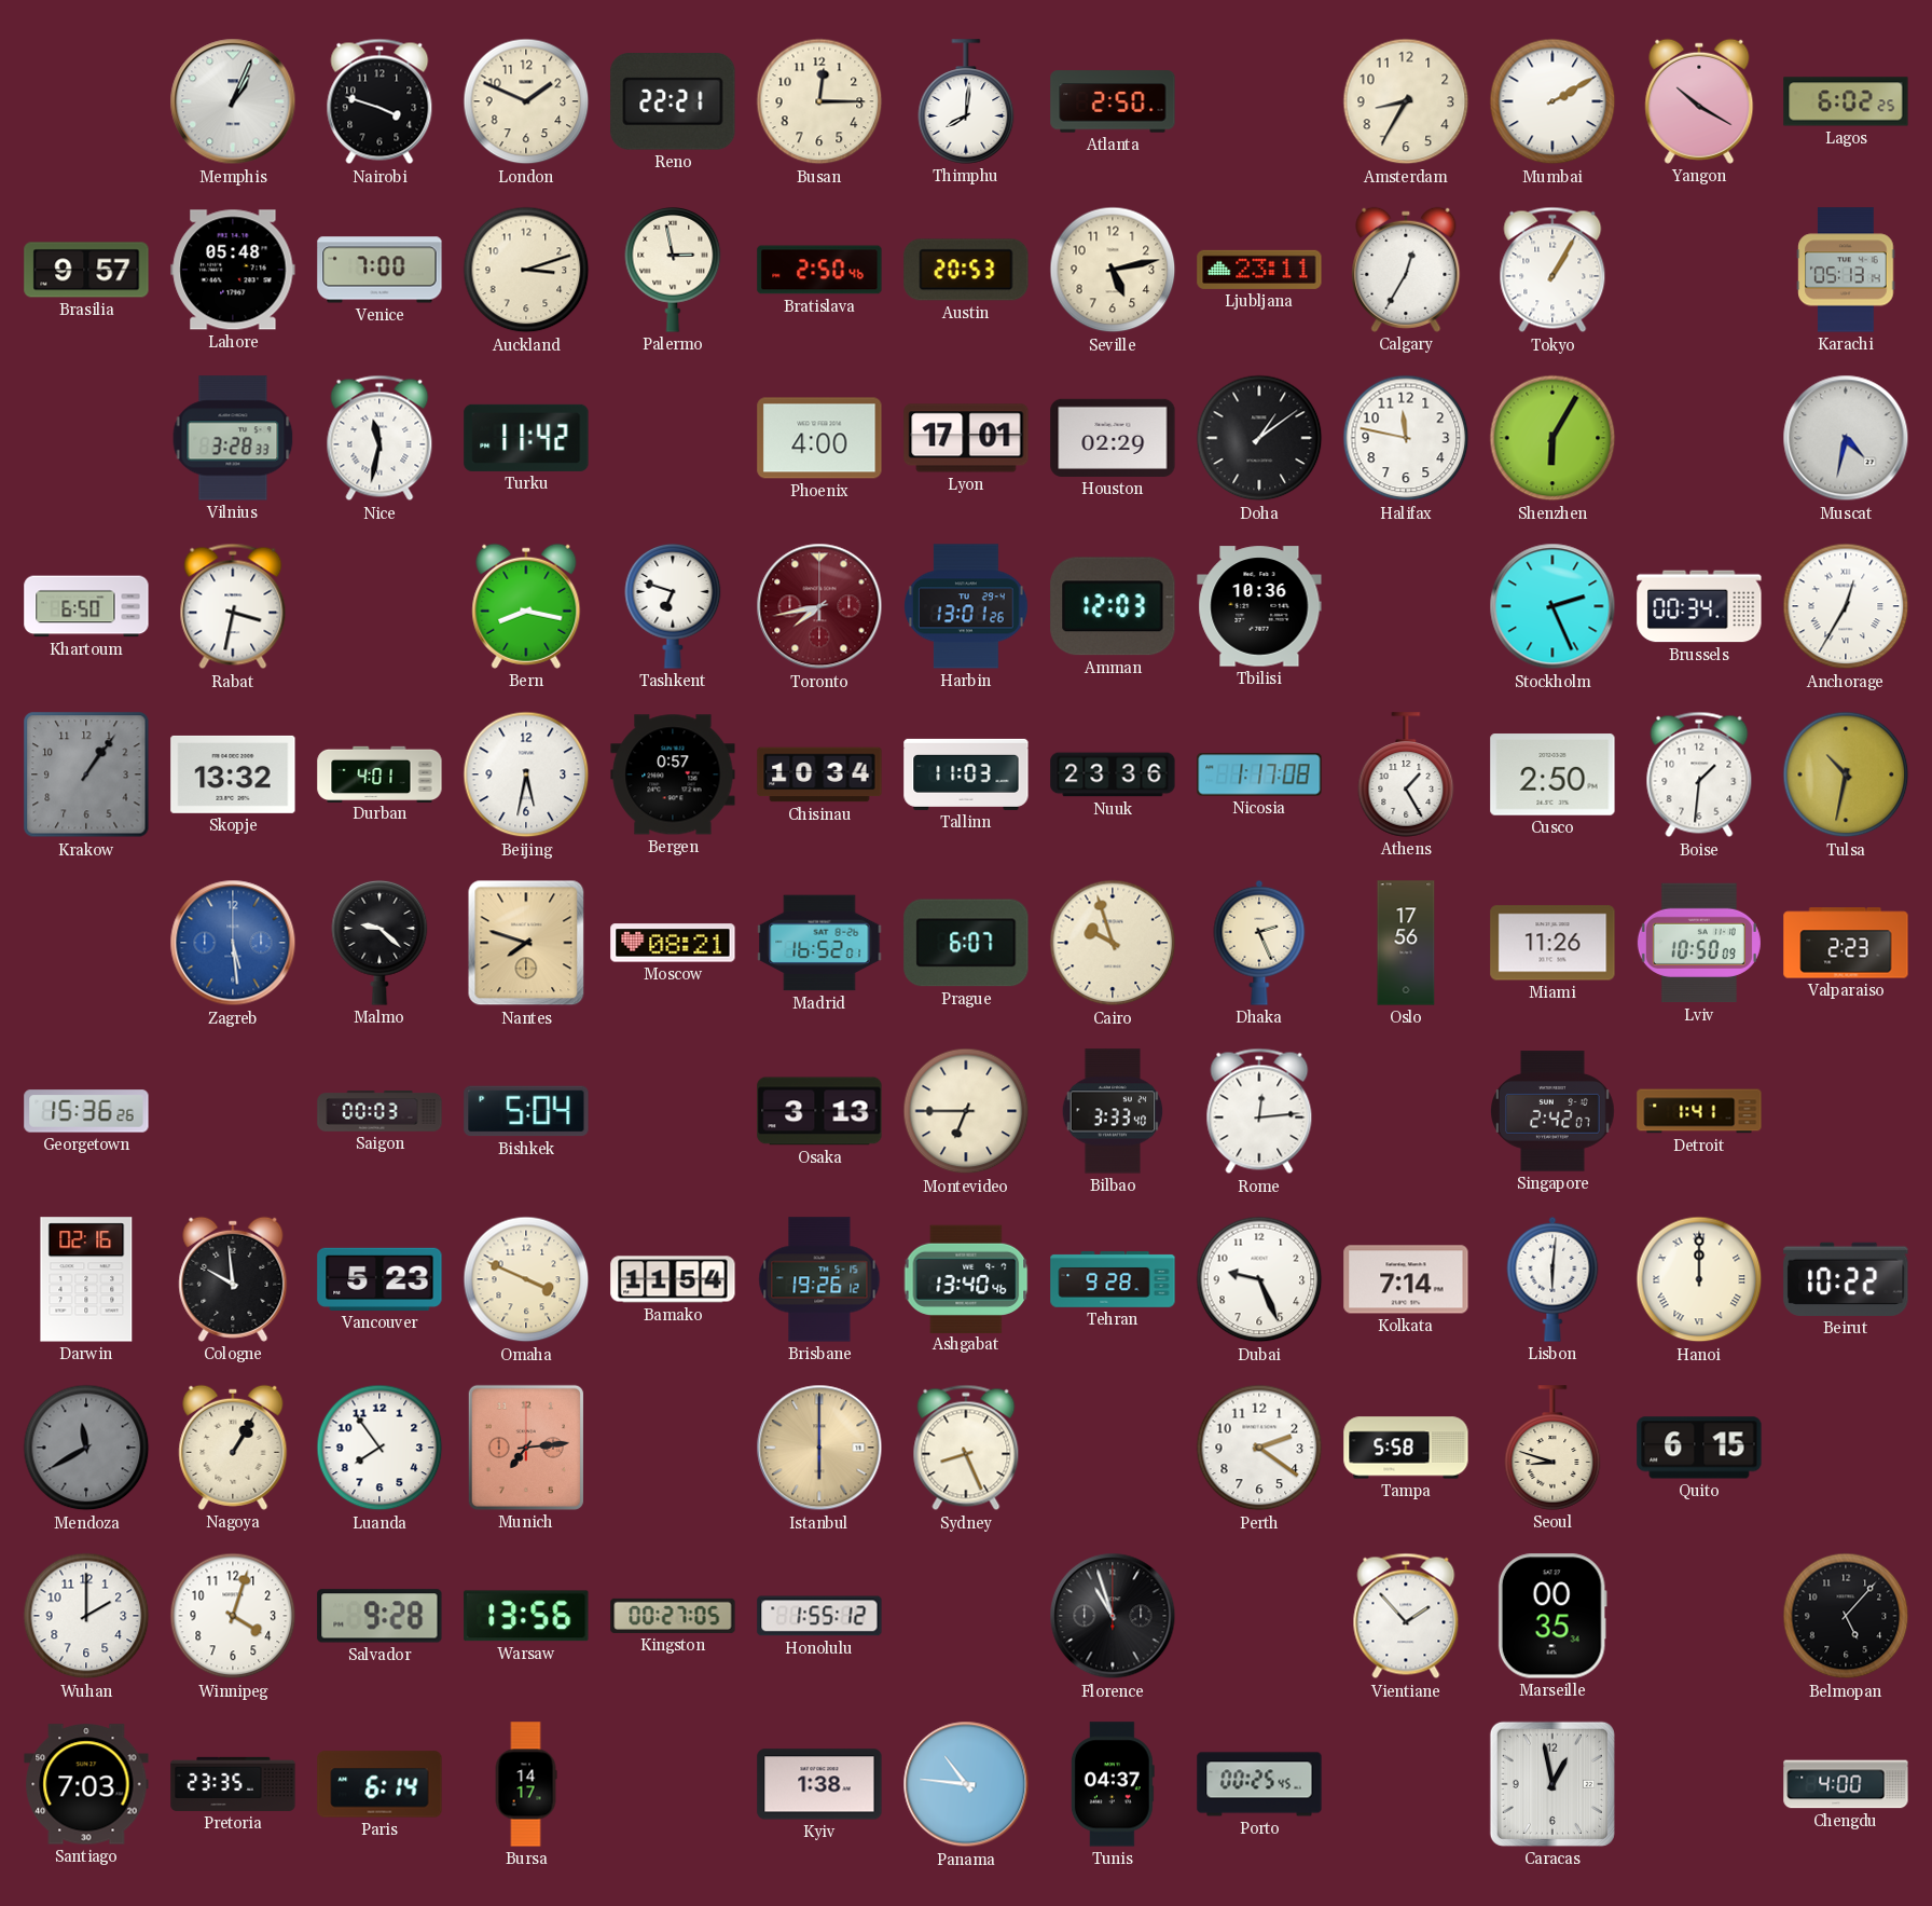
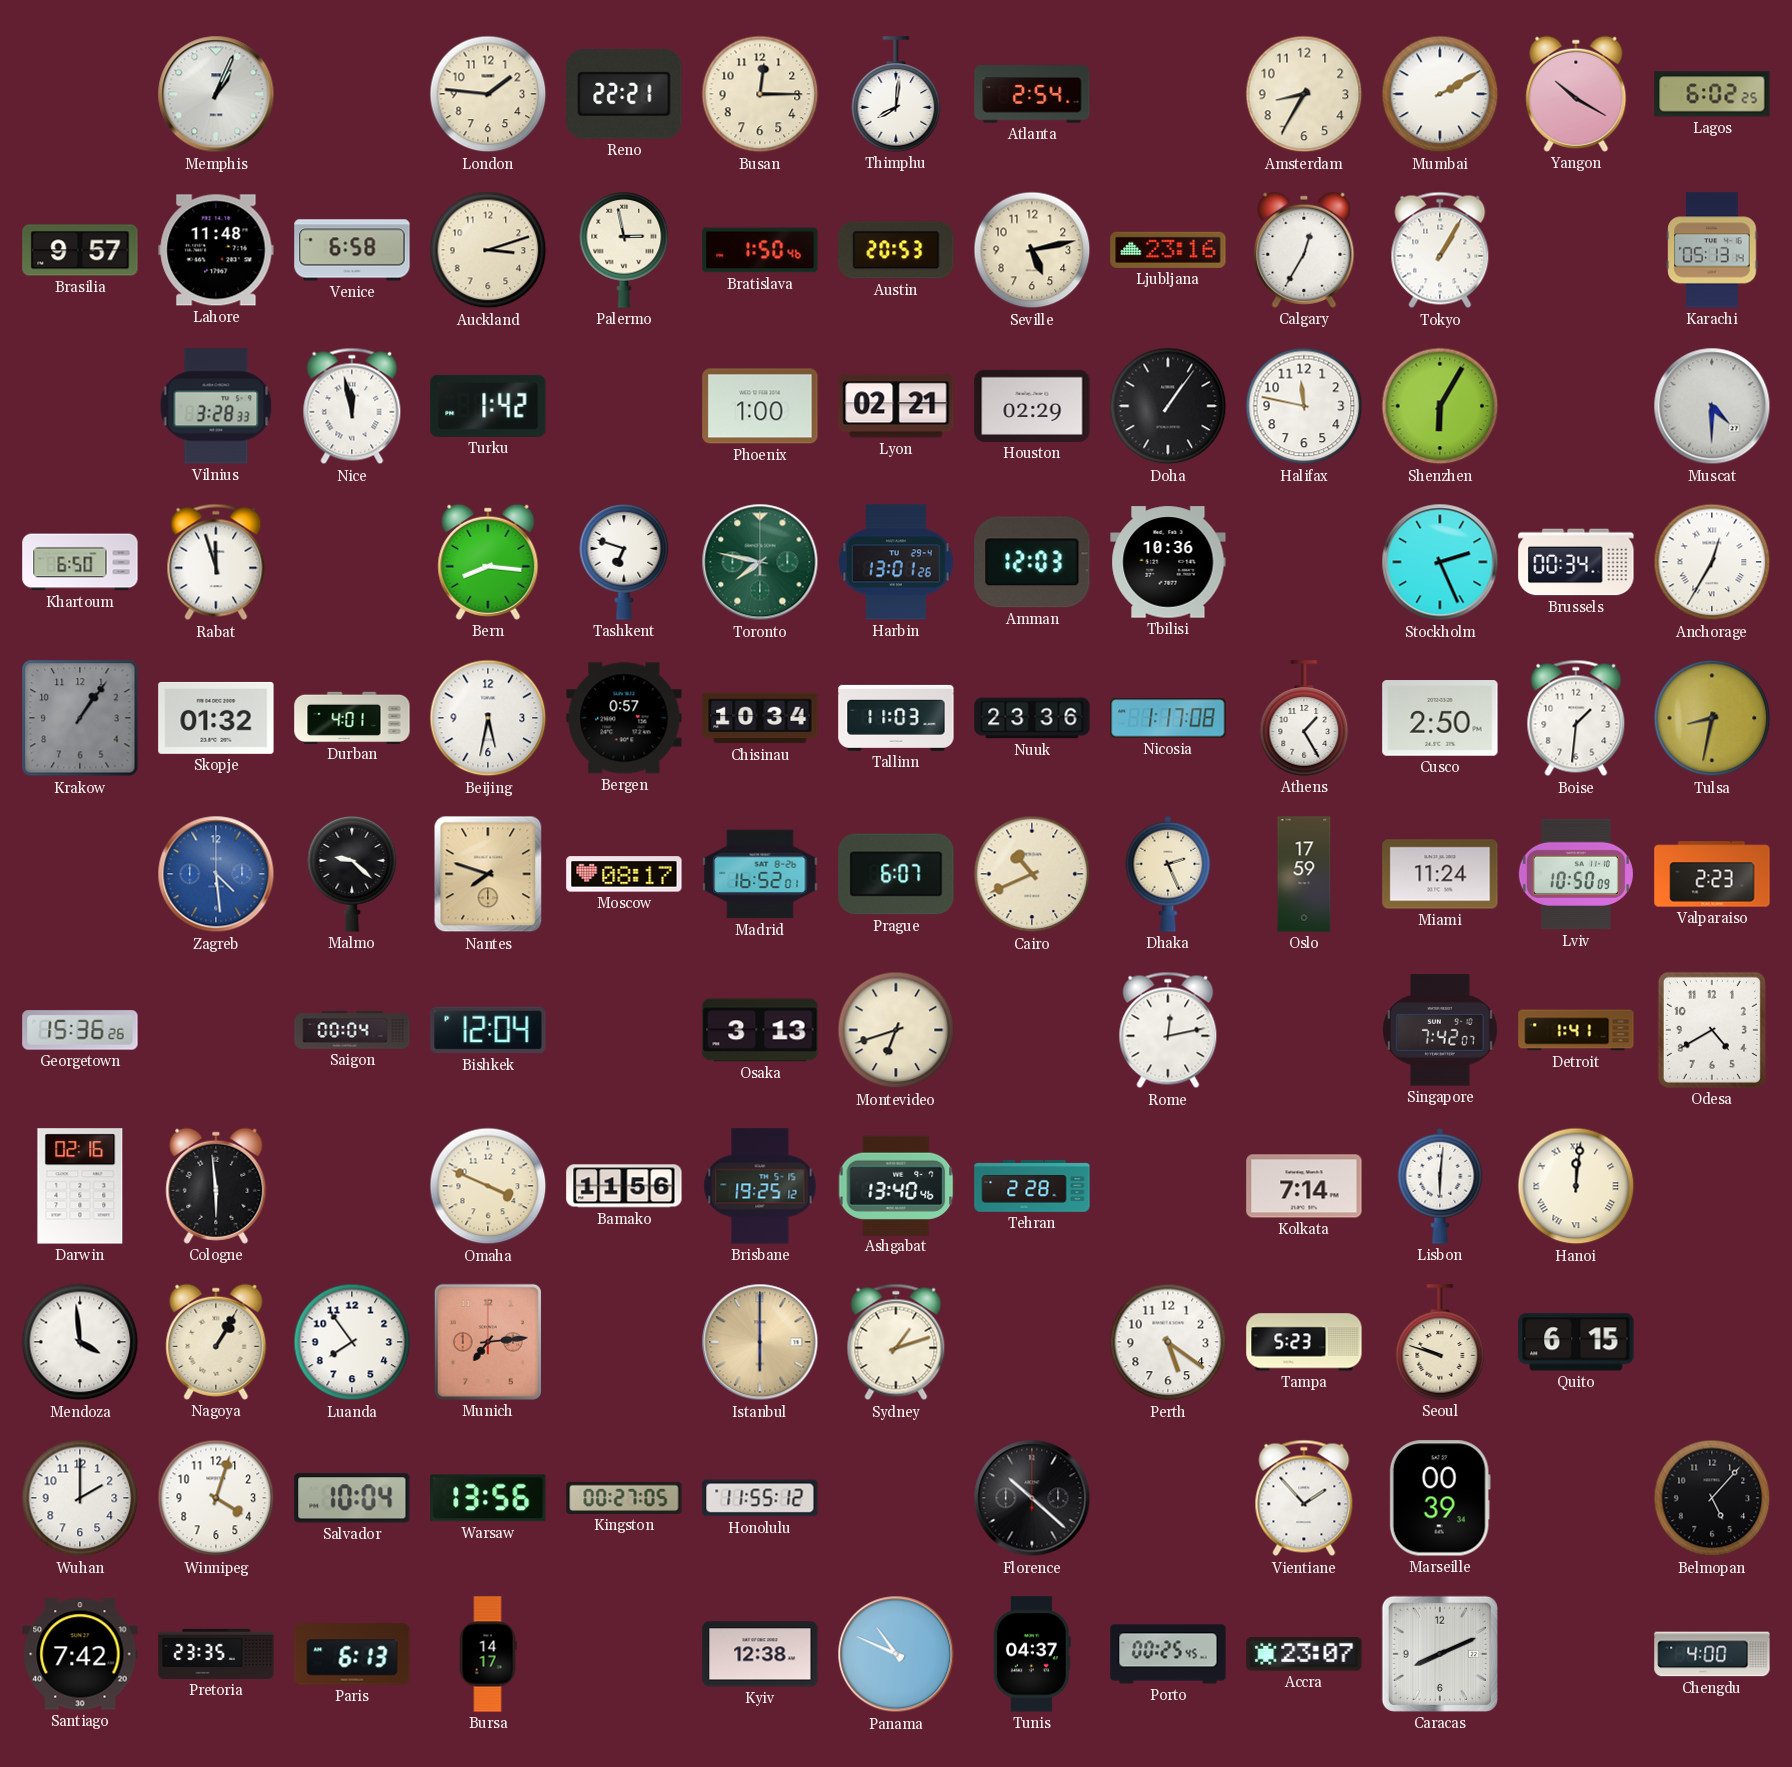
Nairobi: 3:48 -> none (379, 101)
London: 1:49 -> 1:46 (488, 94)
Atlanta: 2:50 -> 2:54 (1032, 94)
Lahore: 05:48 -> 11:48 (216, 250)
Venice: 7:00 -> 6:58 (352, 250)
Bratislava: 2:50 -> 1:50 (760, 250)
Ljubljana: 23:11 -> 23:16 (1168, 250)
Nice: 11:32 -> 11:58 (352, 406)
Turku: 11:42 -> 1:42 (488, 406)
Phoenix: 4:00 -> 1:00 (760, 406)
Lyon: 17:01 -> 02:21 (896, 406)
Doha: 1:09 -> 1:06 (1168, 406)
Muscat: 4:32 -> 4:30 (1712, 406)
Rabat: 3:32 -> 11:57 (216, 562)
Bern: 8:17 -> 8:16 (488, 562)
Toronto: 7:43 -> 7:47 (760, 562)
Toronto dial: burgundy -> green (760, 562)
Skopje: 13:32 -> 01:32 (216, 718)
Tulsa: 10:32 -> 8:32 (1712, 718)
Zagreb: 5:29 -> 4:29 (216, 874)
Moscow: 08:21 -> 08:17 (624, 874)
Cairo: 9:57 -> 10:41 (1032, 874)
Oslo: 17:56 -> 17:59 (1304, 874)
Miami: 11:26 -> 11:24 (1440, 874)
Saigon: 00:03 -> 00:04 (352, 1030)
Bishkek: 5:04 -> 12:04 (488, 1030)
Montevideo: 6:45 -> 6:42 (896, 1030)
Bilbao: 3:33 -> none (1113, 1111)
Rome: 12:14 -> 12:13 (1168, 1030)
Singapore: 2:42 -> 7:42 (1441, 1030)
Odesa: none -> 4:40 (1712, 1030)
Cologne: 9:59 -> 5:59 (216, 1186)
Vancouver: 5:23 -> none (379, 1279)
Bamako: 11:54 -> 11:56 (624, 1186)
Brisbane: 19:26 -> 19:25 (760, 1186)
Tehran: 9:28 -> 2:28 (1032, 1186)
Dubai: 9:26 -> none (1259, 1279)
Hanoi: 12:00 -> 12:01 (1576, 1186)
Beirut: 10:22 -> none (1846, 1279)
Mendoza: 11:40 -> 3:59 (80, 1342)
Mendoza dial: grey -> white (80, 1342)
Sydney: 8:26 -> 1:12 (896, 1342)
Perth: 2:21 -> 5:21 (1168, 1342)
Tampa: 5:58 -> 5:23 (1304, 1342)
Seoul: 8:48 -> 9:48 (1440, 1342)
Salvador: 9:28 -> 10:04 (352, 1498)
Honolulu: 1:55 -> 11:55 (760, 1498)
Florence: 10:57 -> 10:22 (1032, 1498)
Marseille: 00:35 -> 00:39 (1440, 1498)
Santiago: 7:03 -> 7:42 (80, 1654)
Paris: 6:14 -> 6:13 (352, 1654)
Kyiv: 1:38 -> 12:38 (760, 1654)
Panama: 10:46 -> 10:49 (896, 1654)
Accra: none -> 23:07 (1304, 1654)
Caracas: 12:58 -> 8:11 (1440, 1654)
